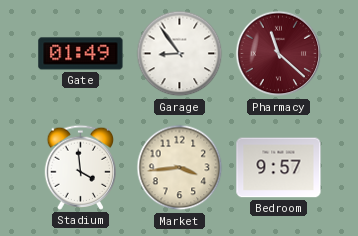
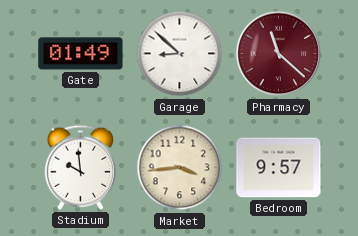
Garage: 8:54 -> 8:52 (180, 54)
Stadium: 3:59 -> 9:59 (80, 167)
